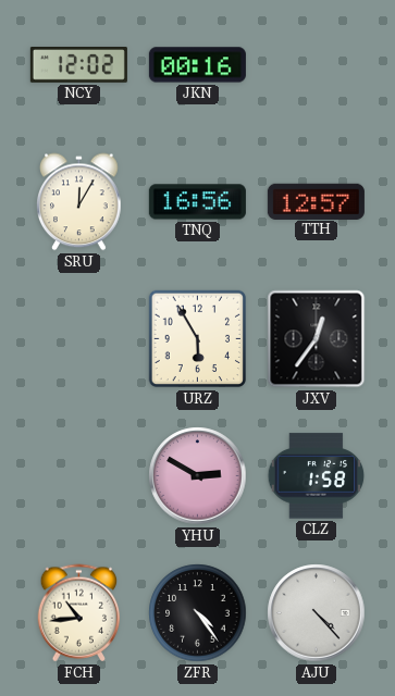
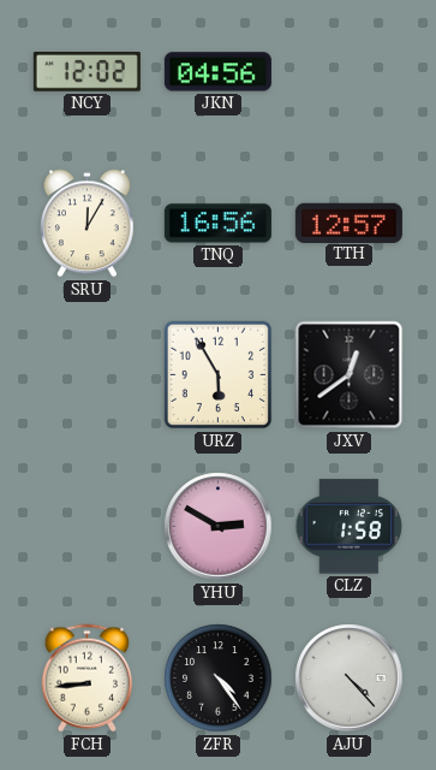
JKN: 00:16 -> 04:56 (217, 72)
JXV: 12:36 -> 12:39 (350, 375)
FCH: 10:44 -> 8:44 (88, 679)
